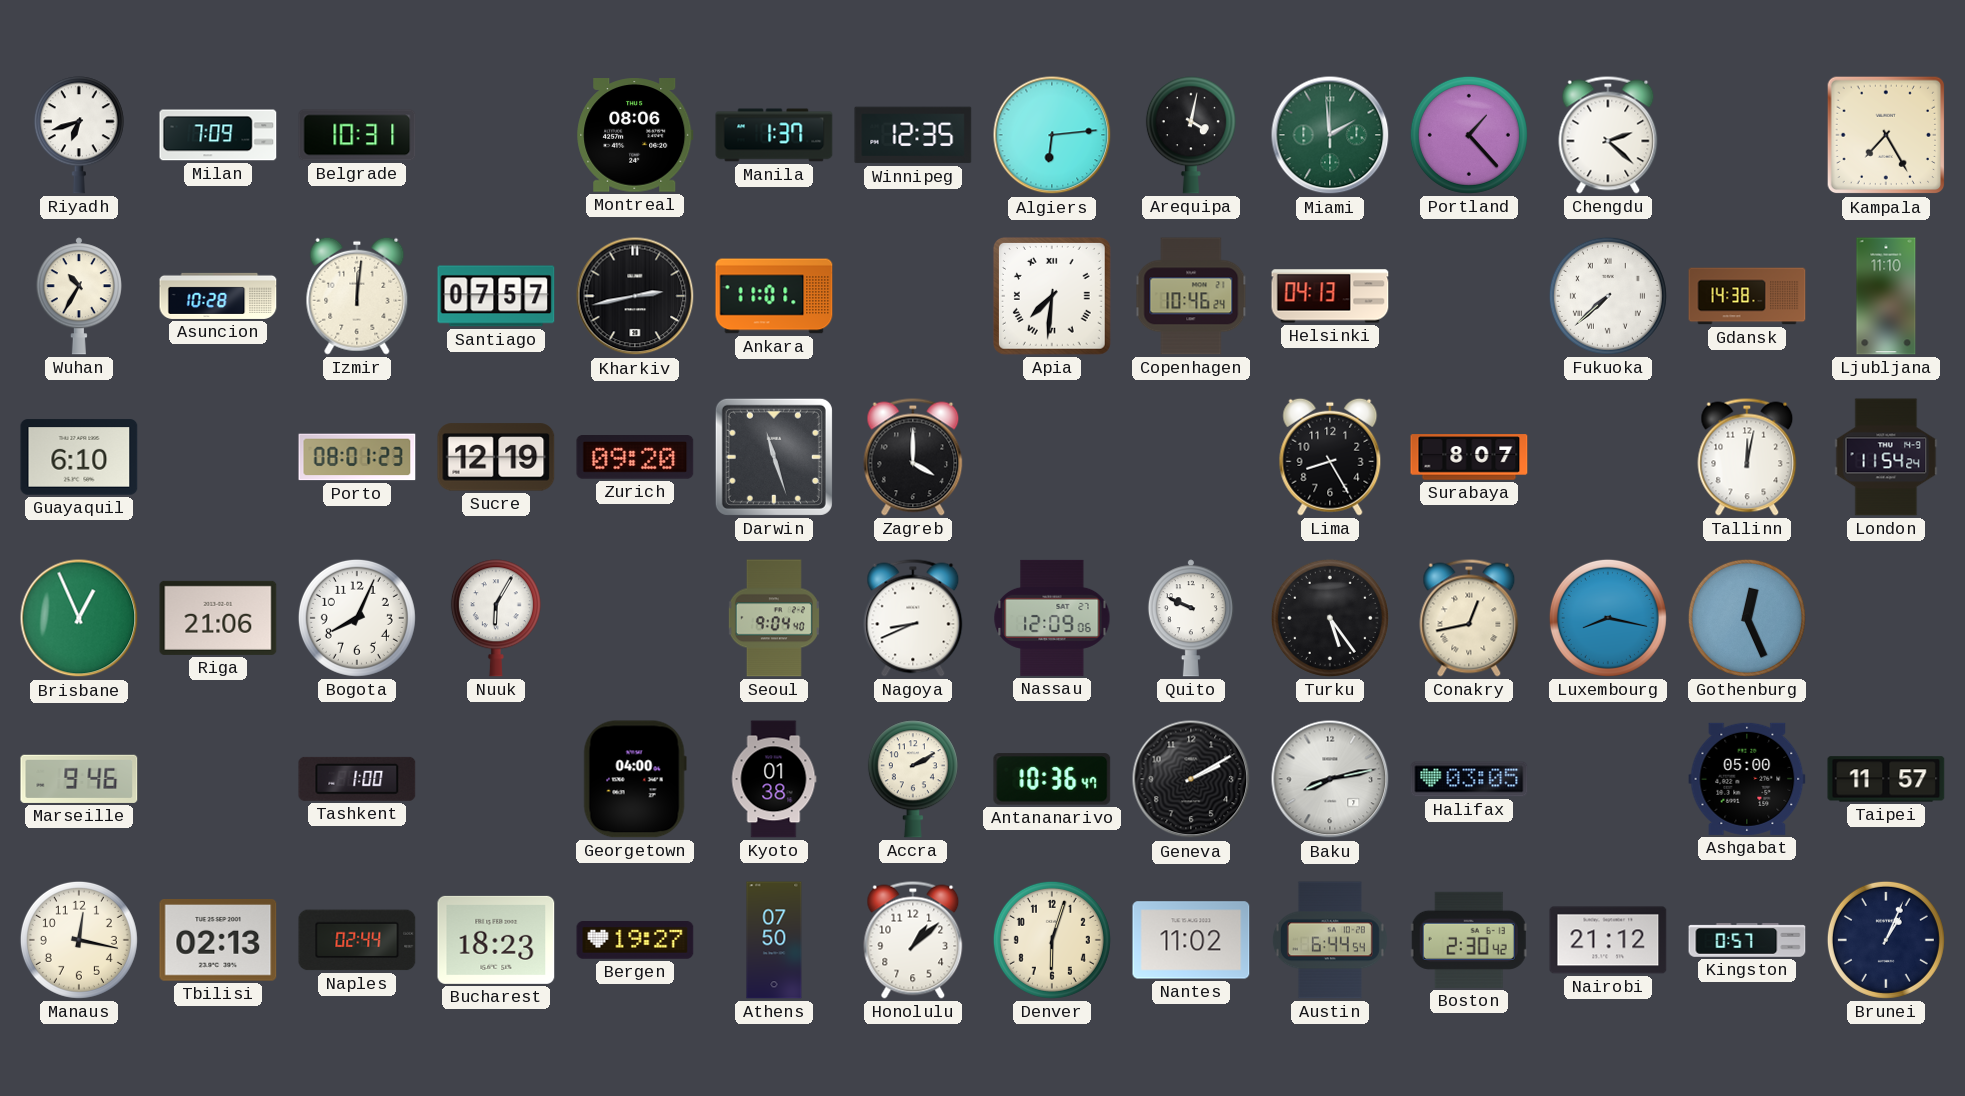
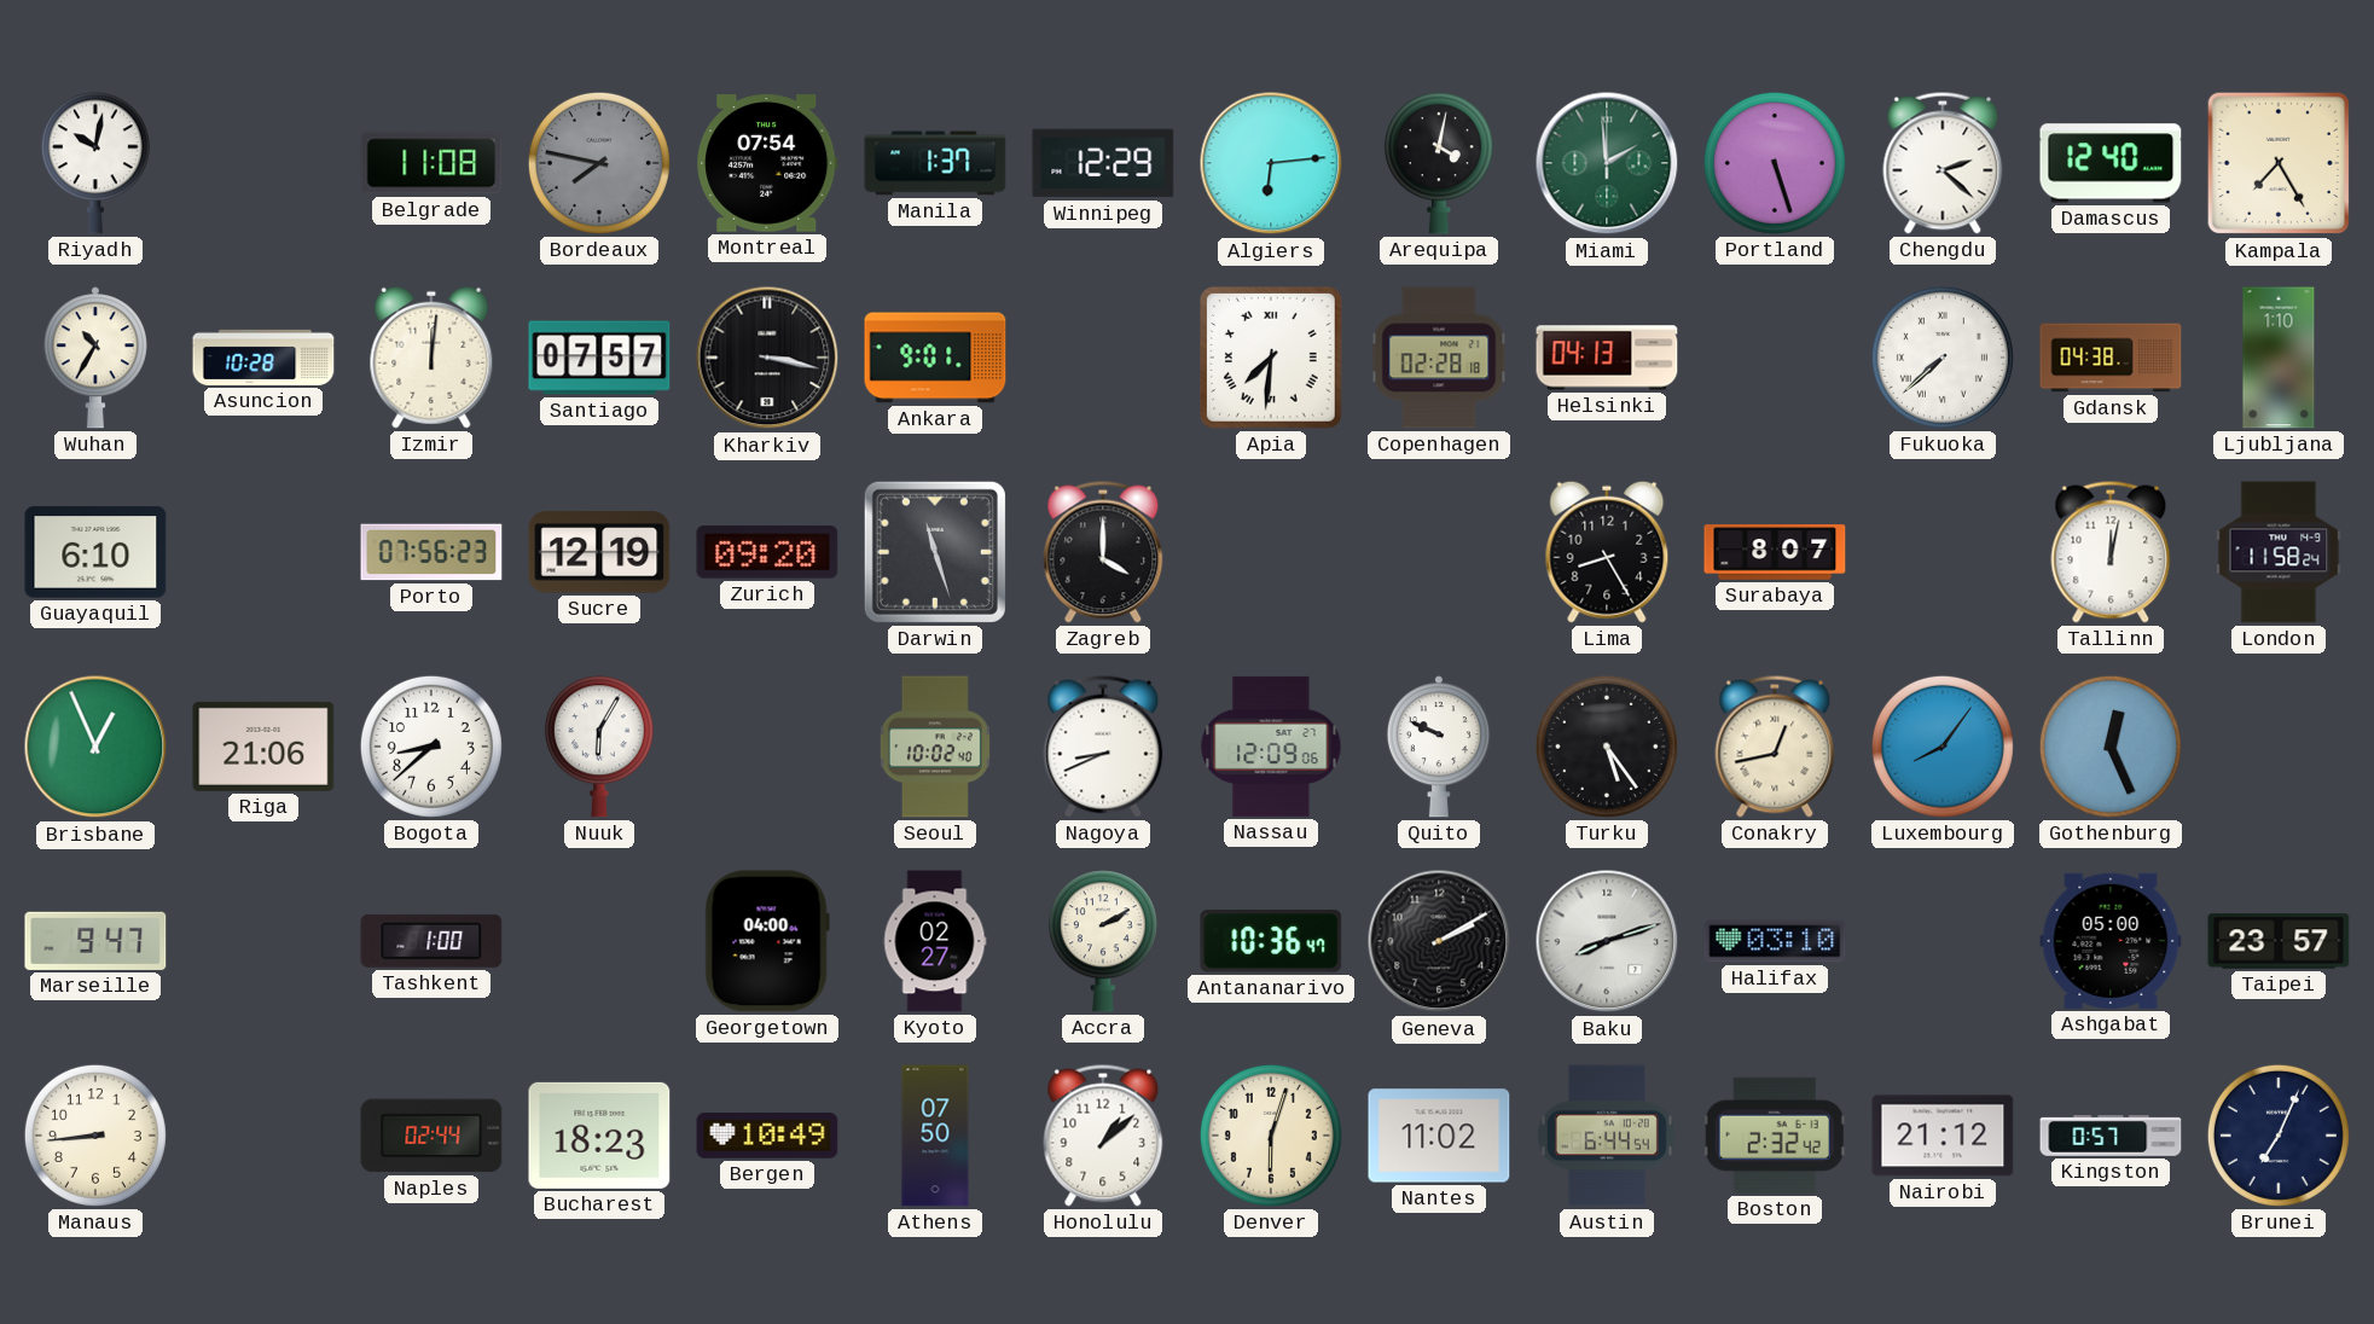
Riyadh: 6:42 -> 10:02 (95, 163)
Milan: 7:09 -> none (218, 135)
Belgrade: 10:31 -> 11:08 (431, 163)
Bordeaux: none -> 7:47 (599, 163)
Montreal: 08:06 -> 07:54 (767, 163)
Winnipeg: 12:35 -> 12:29 (1103, 163)
Portland: 1:23 -> 5:27 (1775, 163)
Damascus: none -> 12:40 (2111, 163)
Kharkiv: 2:43 -> 3:17 (767, 358)
Ankara: 11:01 -> 9:01 (935, 358)
Copenhagen: 10:46 -> 02:28 (1439, 358)
Gdansk: 14:38 -> 04:38 (2111, 358)
Ljubljana: 11:10 -> 1:10 (2279, 358)
Porto: 08:01 -> 07:56 (431, 552)
London: 11:54 -> 11:58 (2279, 552)
Bogota: 8:04 -> 8:38 (431, 747)
Seoul: 9:04 -> 10:02 (935, 747)
Luxembourg: 8:17 -> 8:06 (1943, 747)
Marseille: 9:46 -> 9:47 (95, 941)
Kyoto: 01:38 -> 02:27 (935, 941)
Baku: 8:13 -> 8:12 (1607, 941)
Halifax: 03:05 -> 03:10 (1775, 941)
Taipei: 11:57 -> 23:57 (2279, 941)
Manaus: 12:17 -> 8:44 (95, 1136)
Tbilisi: 02:13 -> none (218, 941)
Bergen: 19:27 -> 10:49 (767, 1136)
Boston: 2:30 -> 2:32 (1775, 1136)
Brunei: 1:04 -> 7:04 (2279, 1136)
